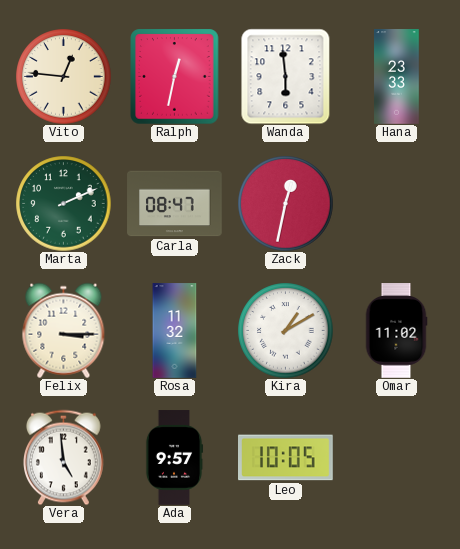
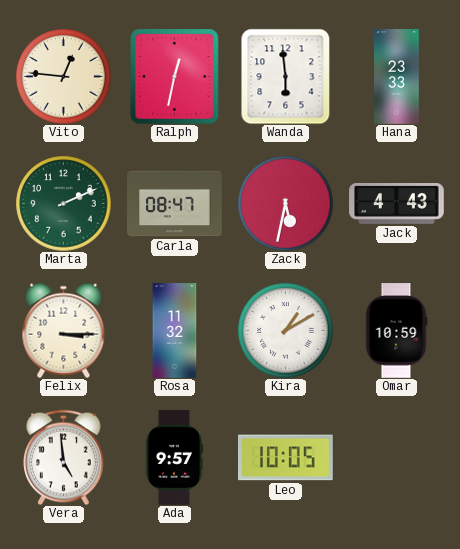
Zack: 12:32 -> 5:32 (285, 203)
Jack: none -> 4:43 (397, 204)
Omar: 11:02 -> 10:59 (396, 331)
